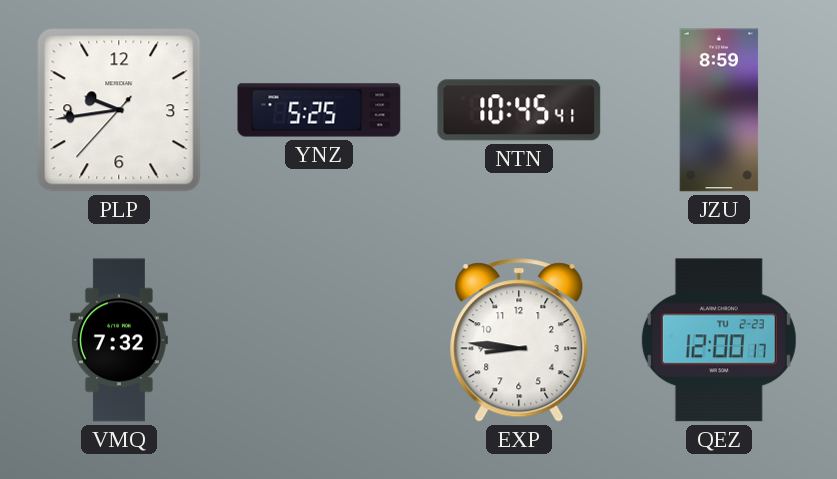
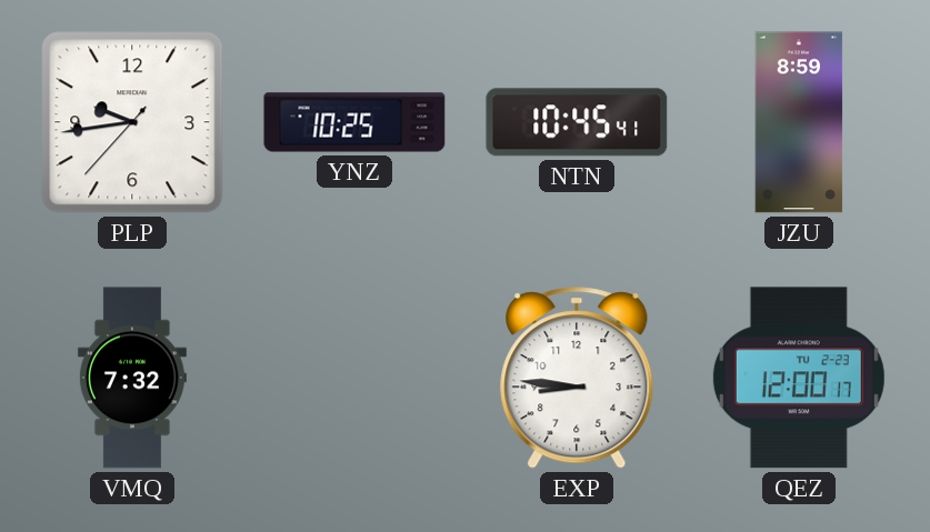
YNZ: 5:25 -> 10:25 (354, 122)
